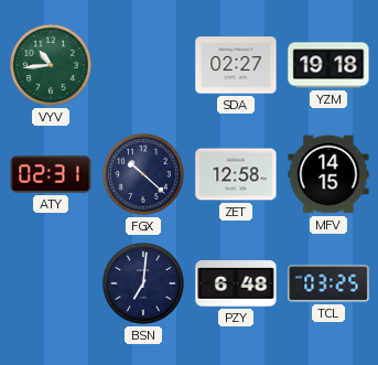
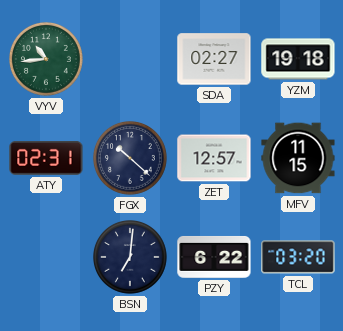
ZET: 12:58 -> 12:57 (214, 158)
MFV: 14:15 -> 11:15 (298, 158)
PZY: 6:48 -> 6:22 (214, 257)
TCL: 03:25 -> 03:20 (298, 257)
